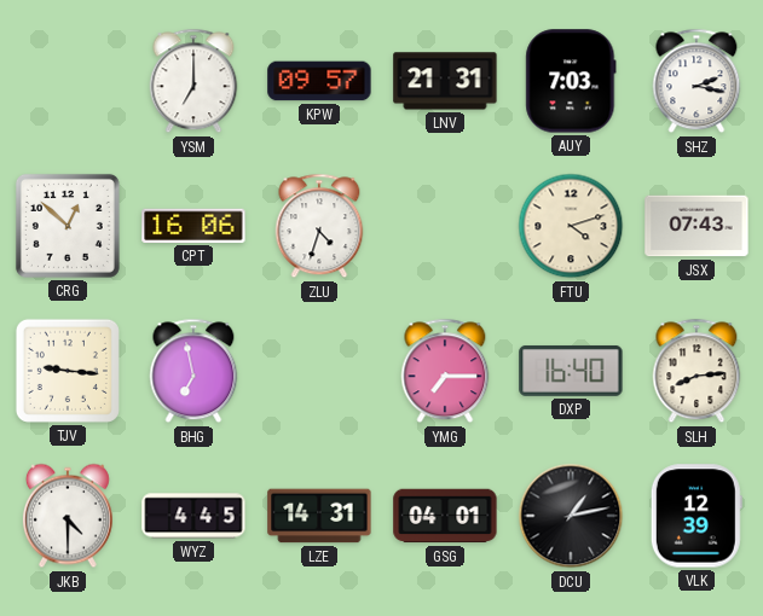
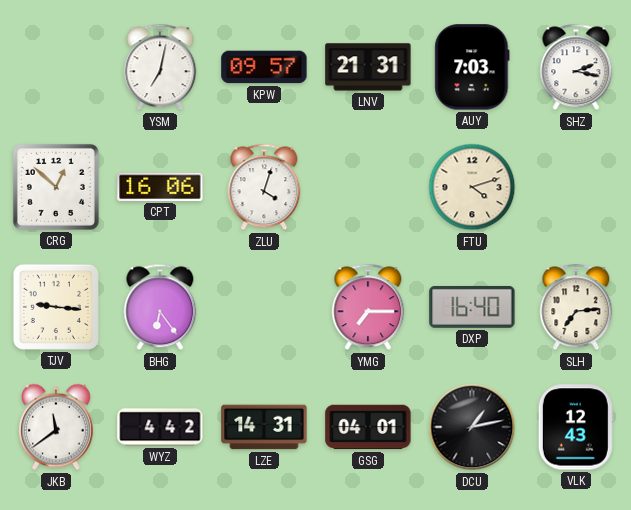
YSM: 7:00 -> 7:02 (160, 67)
ZLU: 4:33 -> 4:03 (264, 187)
JSX: 07:43 -> none (696, 226)
BHG: 6:58 -> 6:24 (160, 307)
SLH: 8:14 -> 7:14 (576, 307)
JKB: 4:30 -> 11:39 (56, 427)
WYZ: 4:45 -> 4:42 (160, 427)
VLK: 12:39 -> 12:43 (576, 427)
